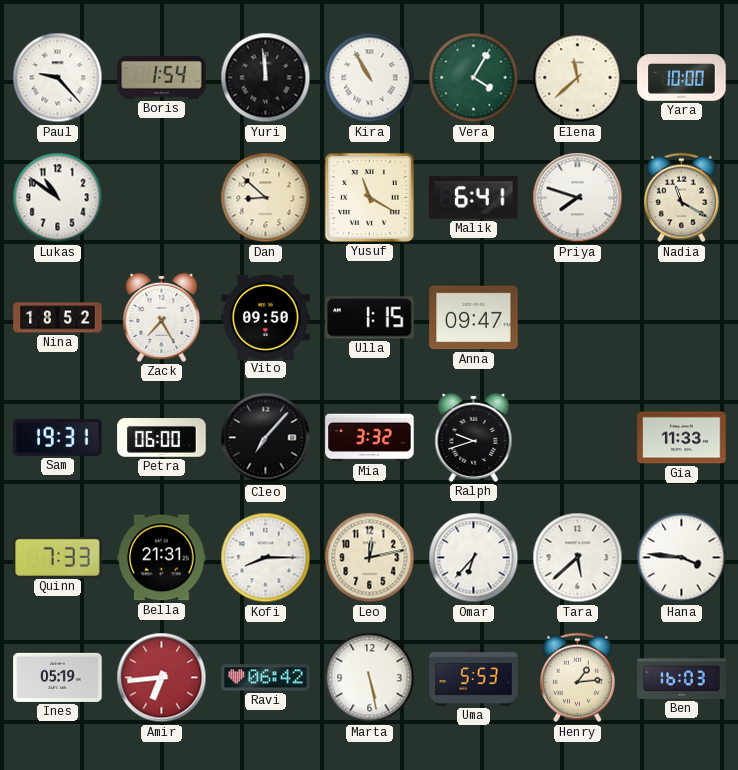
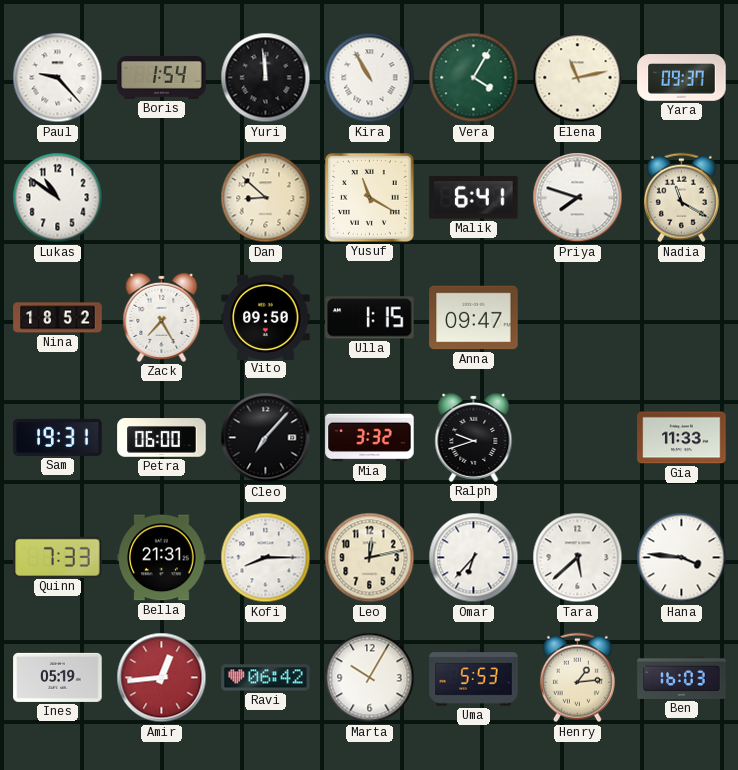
Elena: 11:38 -> 11:13 (578, 78)
Yara: 10:00 -> 09:37 (682, 78)
Amir: 6:44 -> 12:44 (162, 678)
Marta: 5:28 -> 10:05 (370, 678)
